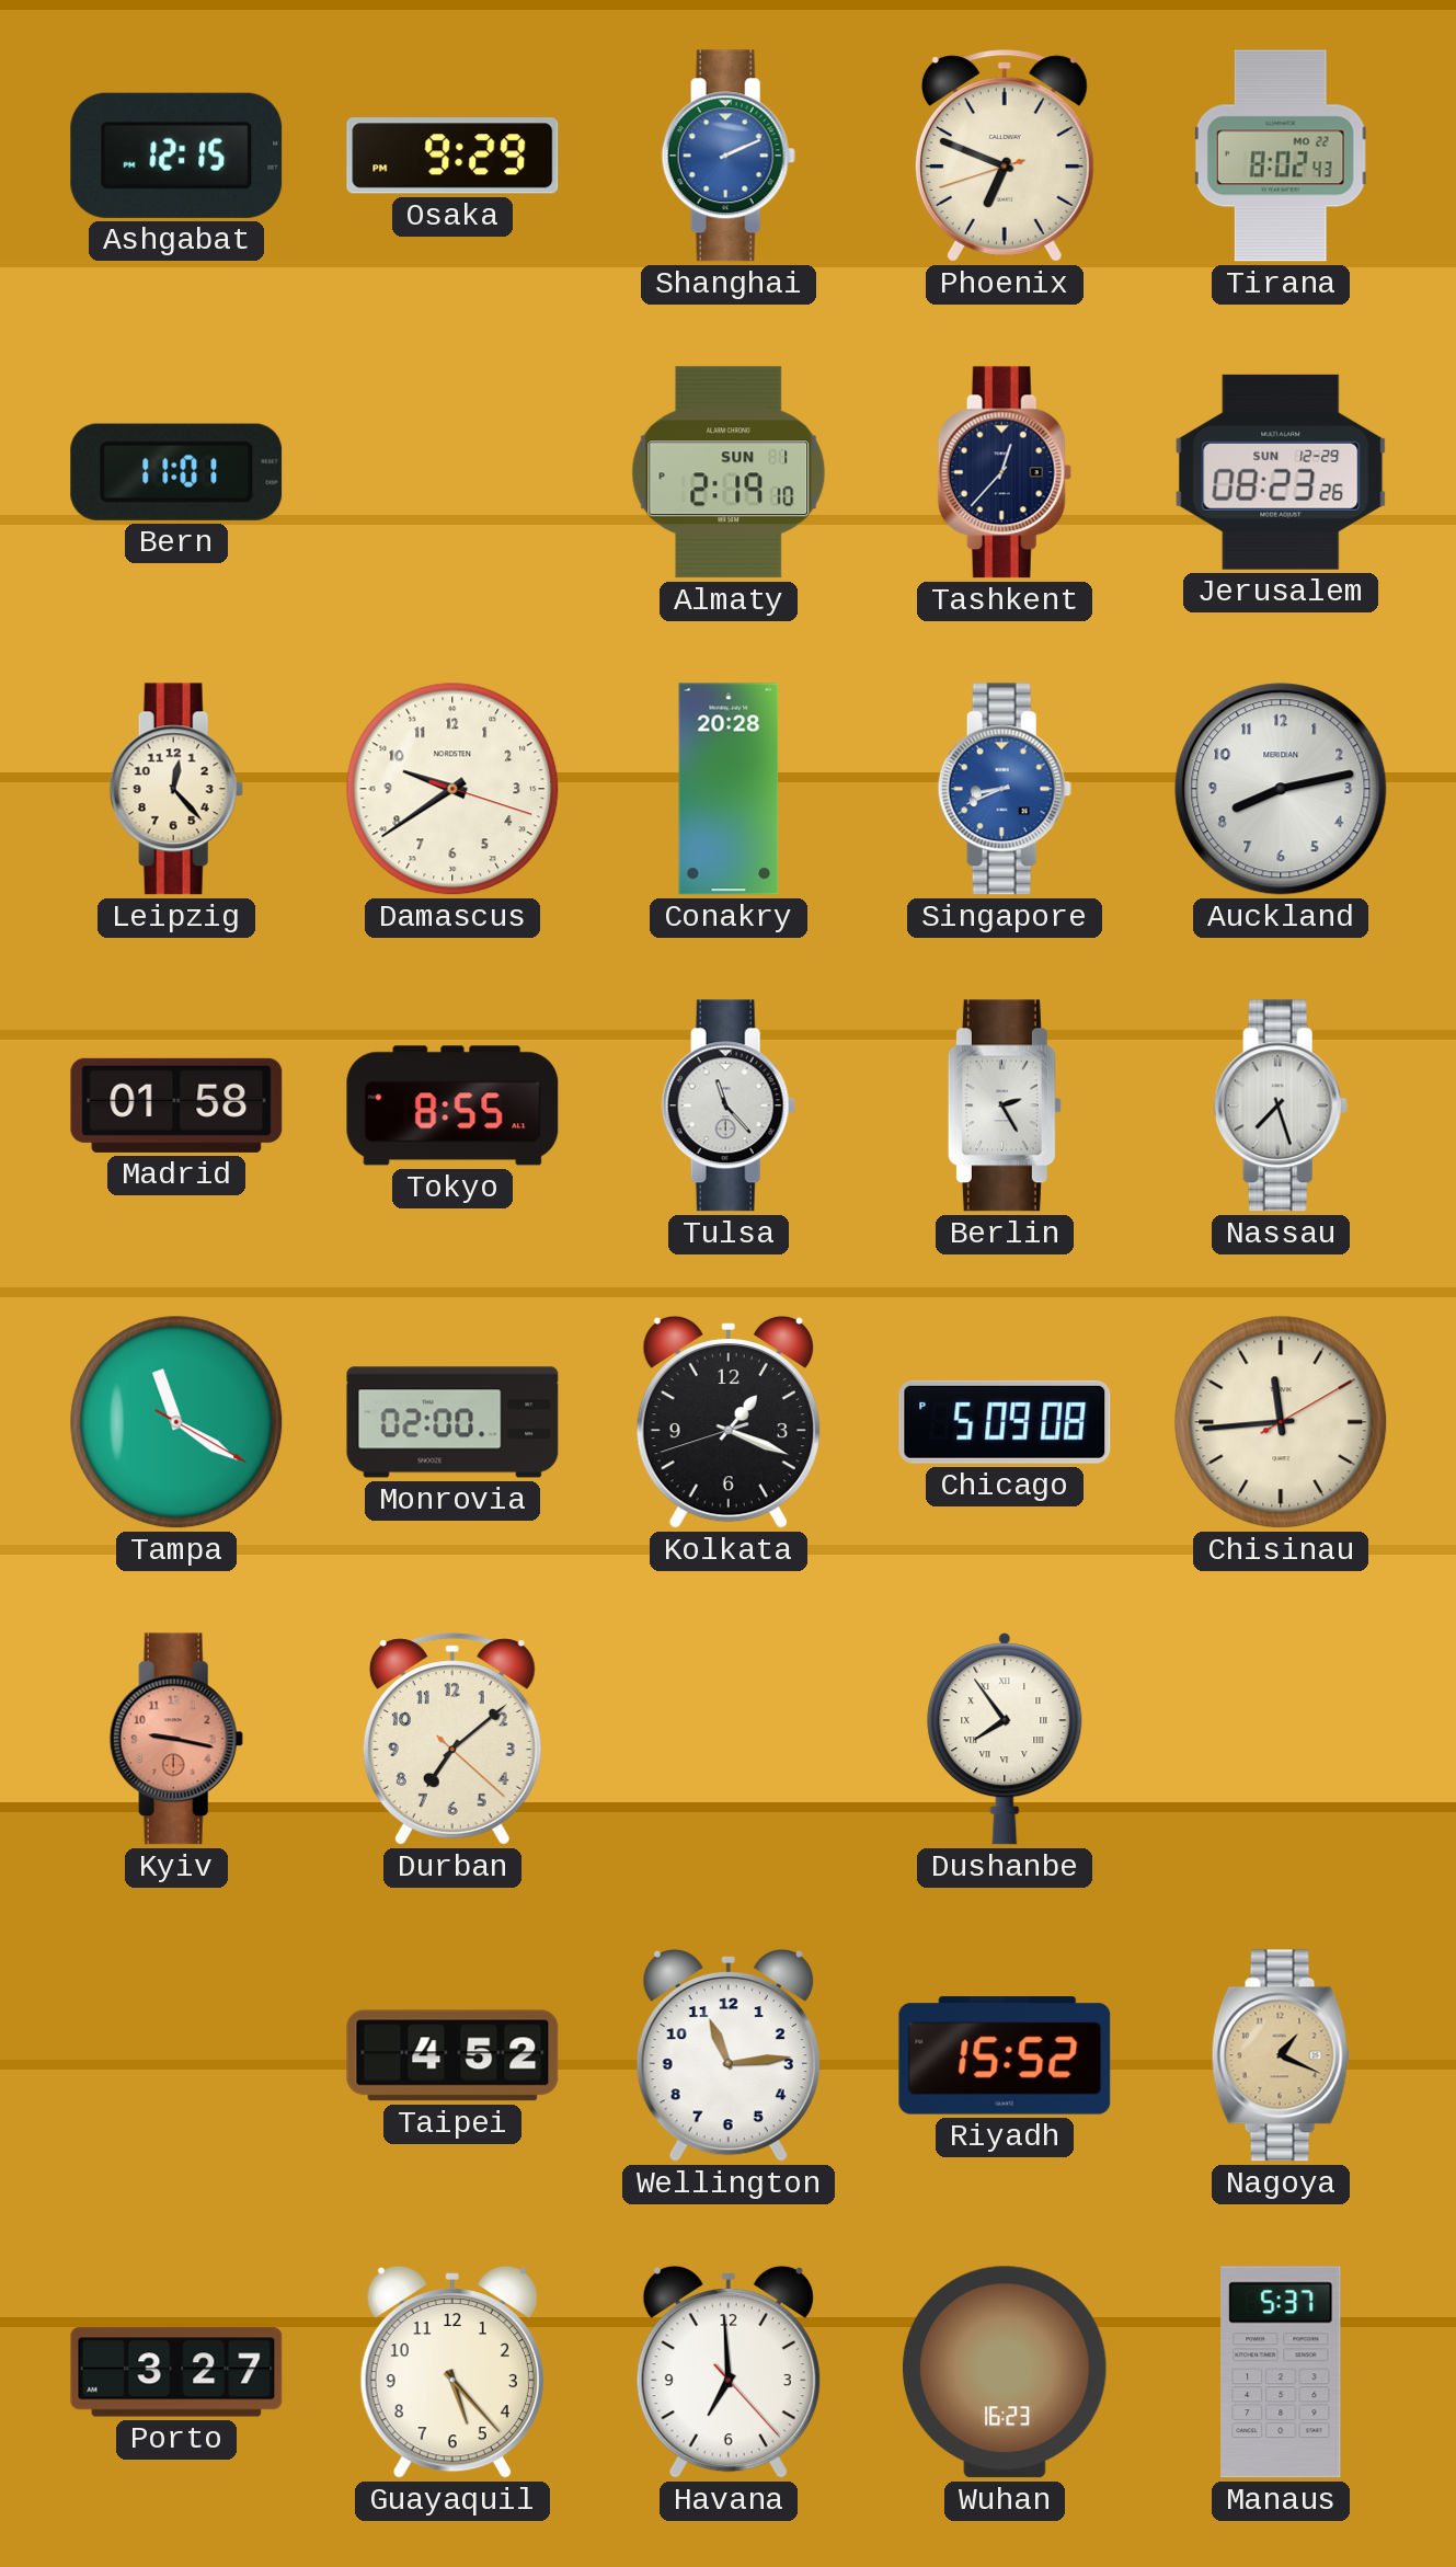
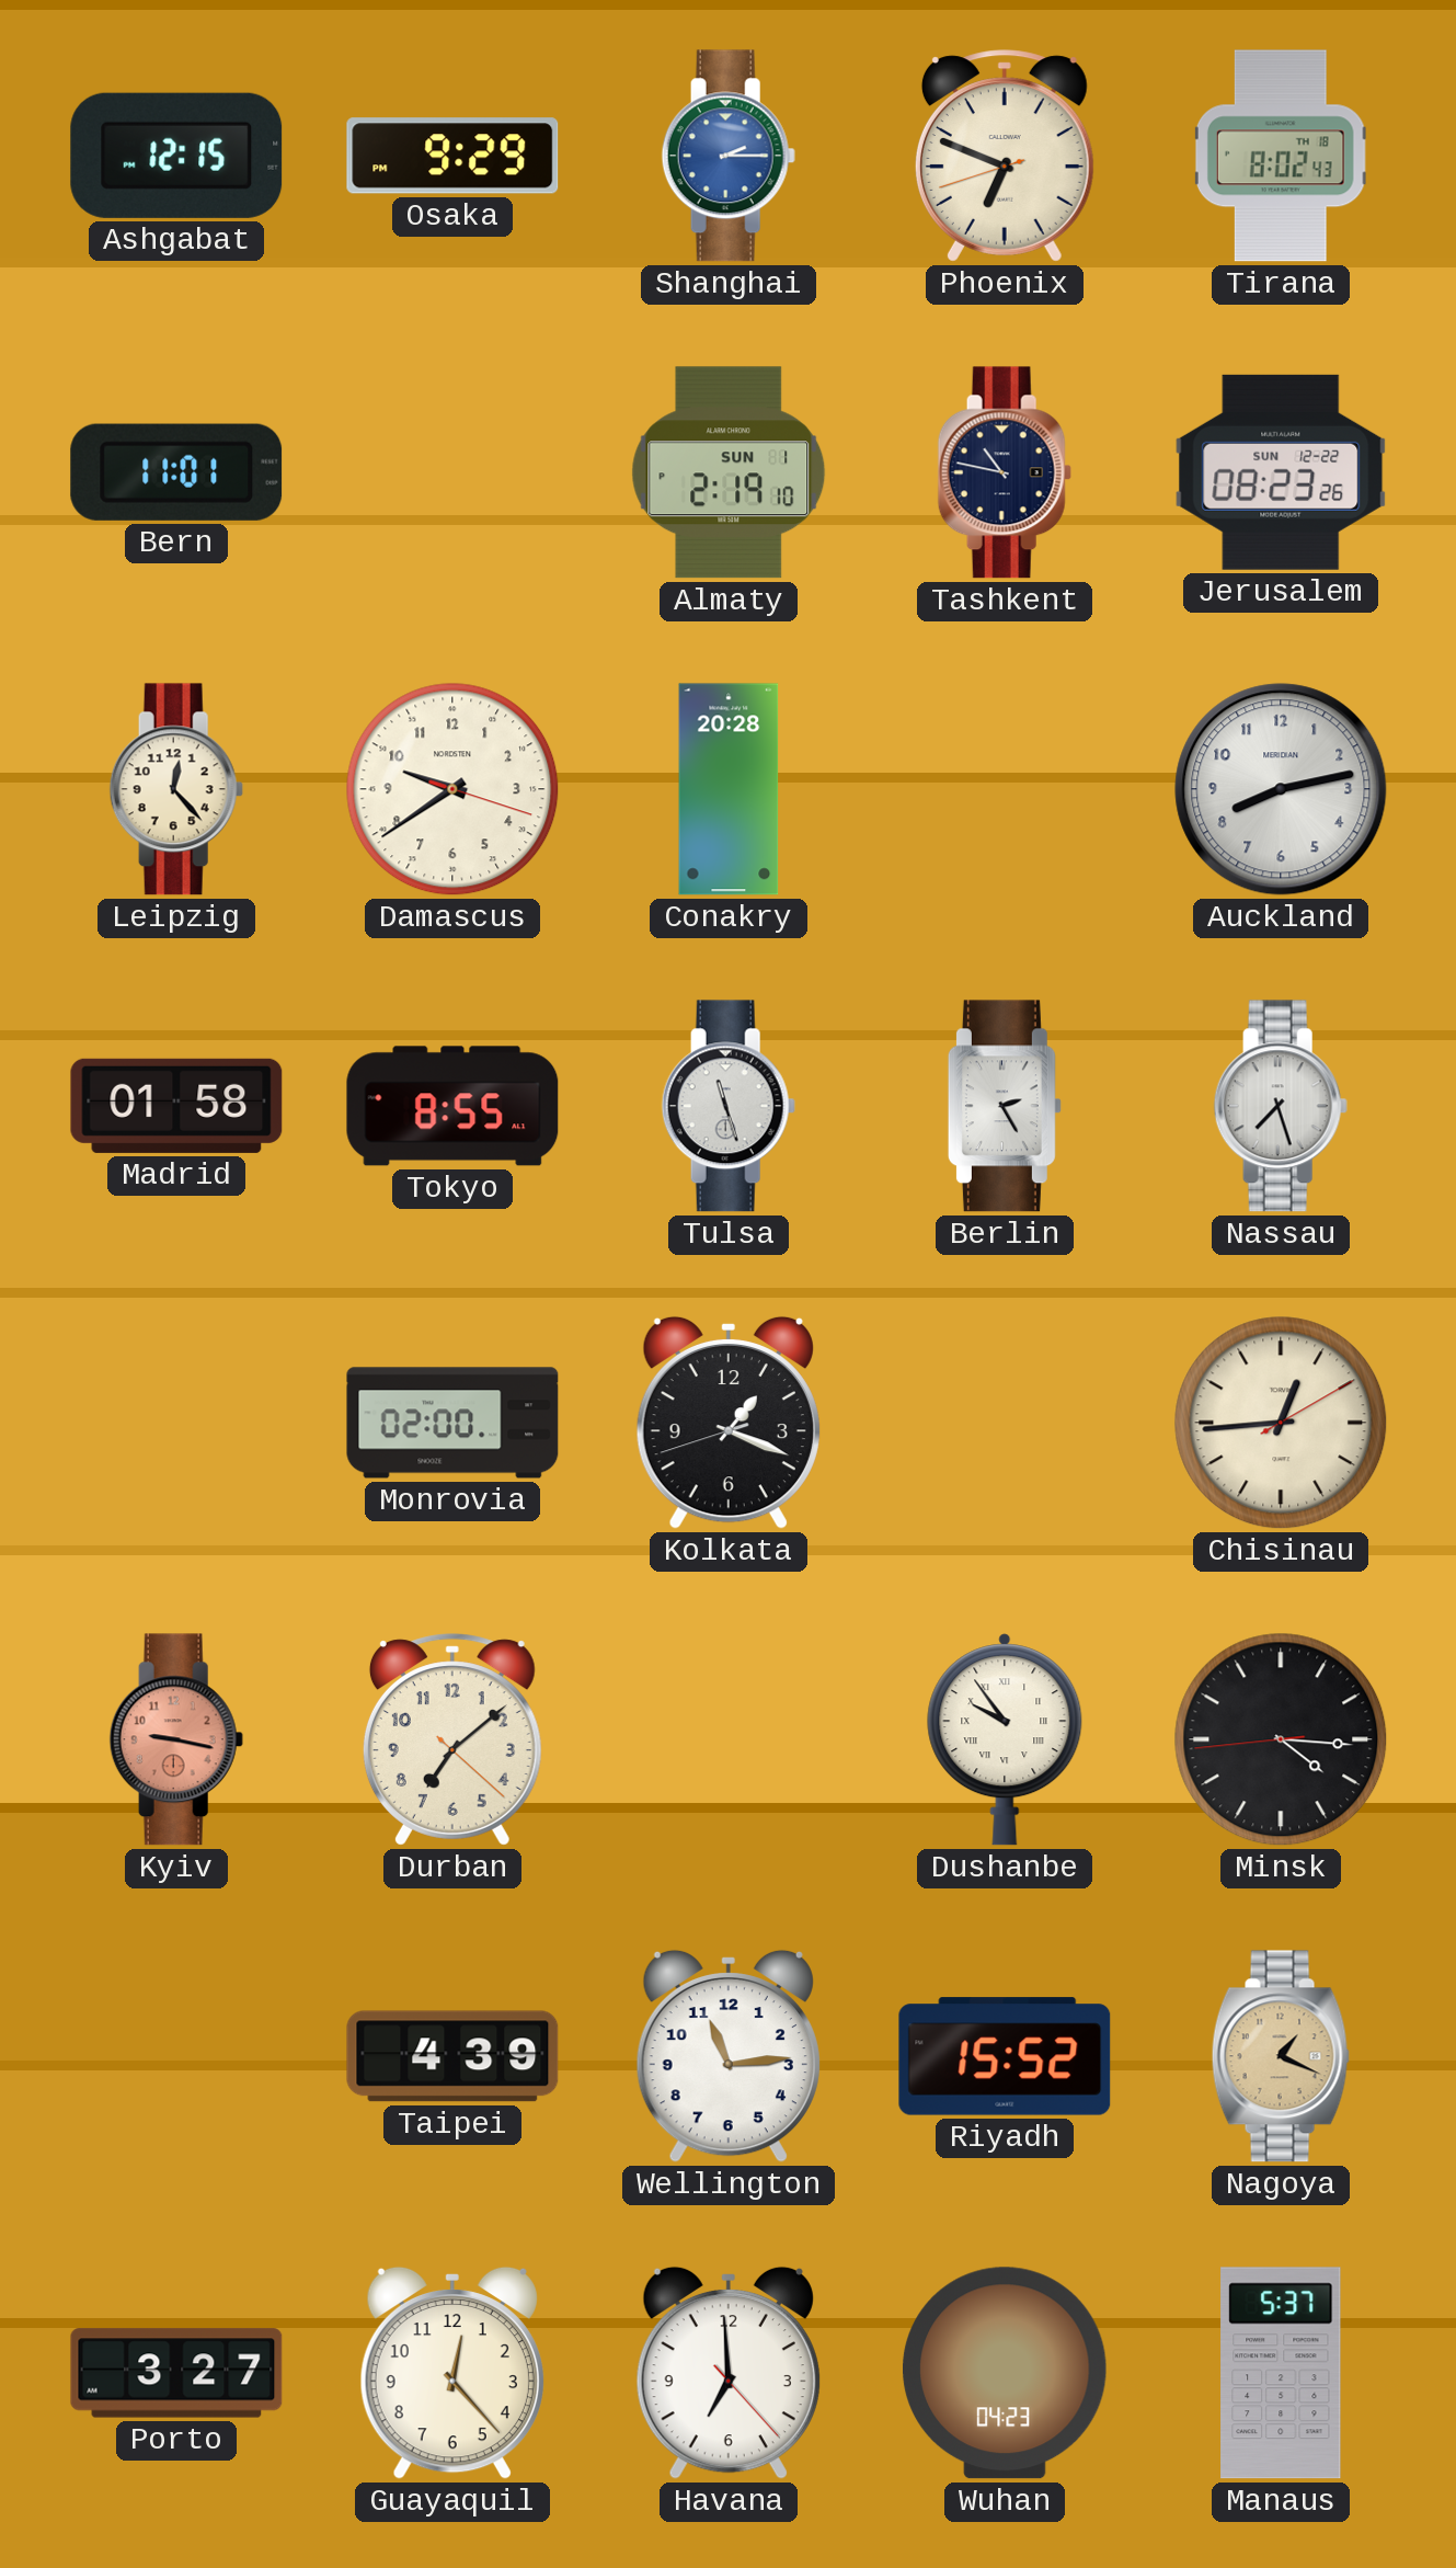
Shanghai: 2:11 -> 2:15 (729, 156)
Tirana date: MO 22 -> TH 18 (1281, 156)
Tashkent: 12:37 -> 10:47 (1005, 472)
Jerusalem date: SUN 12-29 -> SUN 12-22 (1281, 472)
Singapore: 8:41 -> none (1005, 789)
Tulsa: 11:23 -> 11:27 (729, 1106)
Tampa: 11:20 -> none (176, 1422)
Chicago: 5:09 -> none (1005, 1422)
Chisinau: 11:44 -> 12:44 (1281, 1423)
Dushanbe: 7:54 -> 9:54 (1005, 1739)
Minsk: none -> 4:15 (1281, 1739)
Taipei: 4:52 -> 4:39 (452, 2056)
Guayaquil: 5:23 -> 12:23 (452, 2373)
Wuhan: 16:23 -> 04:23 (1006, 2373)
